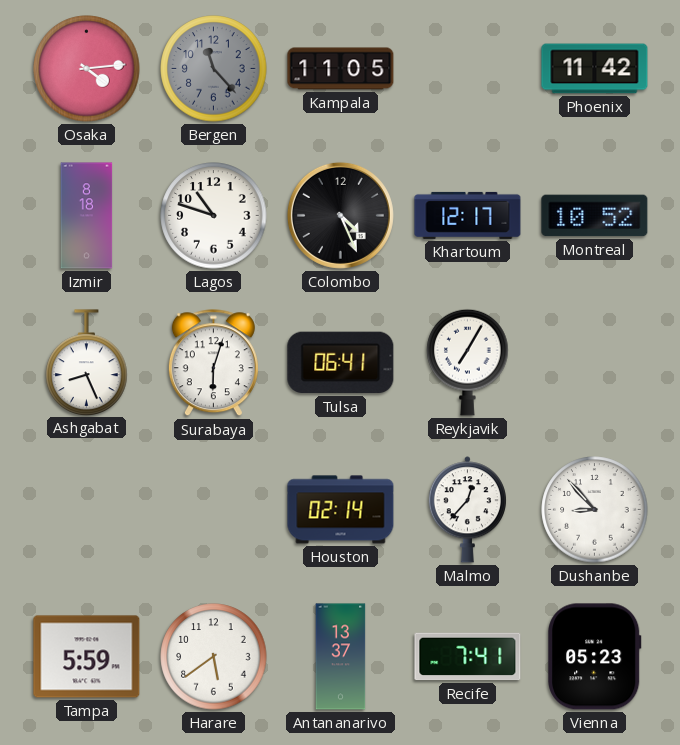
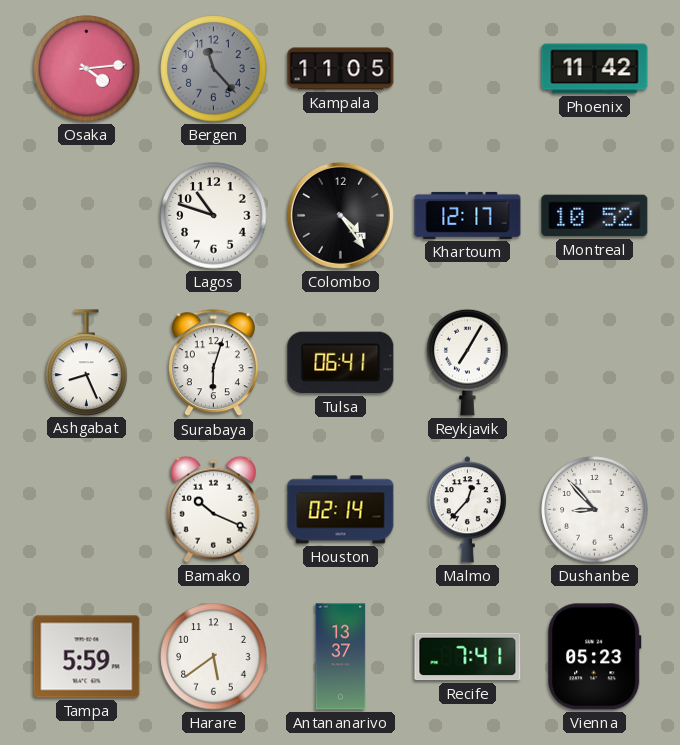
Izmir: 8:18 -> none (87, 216)
Colombo: 4:26 -> 4:24 (340, 215)
Bamako: none -> 10:19 (213, 509)
